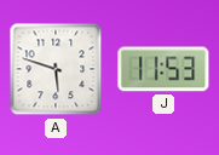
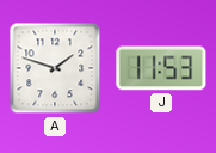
A: 5:48 -> 1:48 (55, 68)
